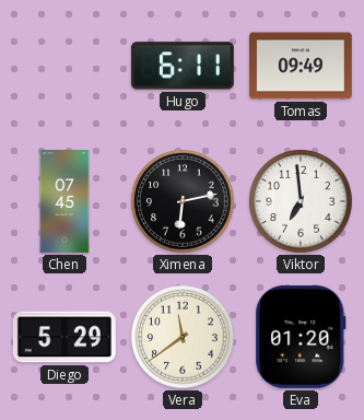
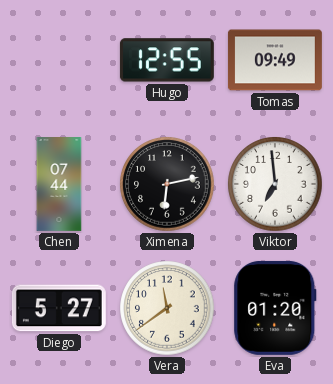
Hugo: 6:11 -> 12:55 (167, 60)
Chen: 07:45 -> 07:44 (59, 185)
Diego: 5:29 -> 5:27 (59, 308)
